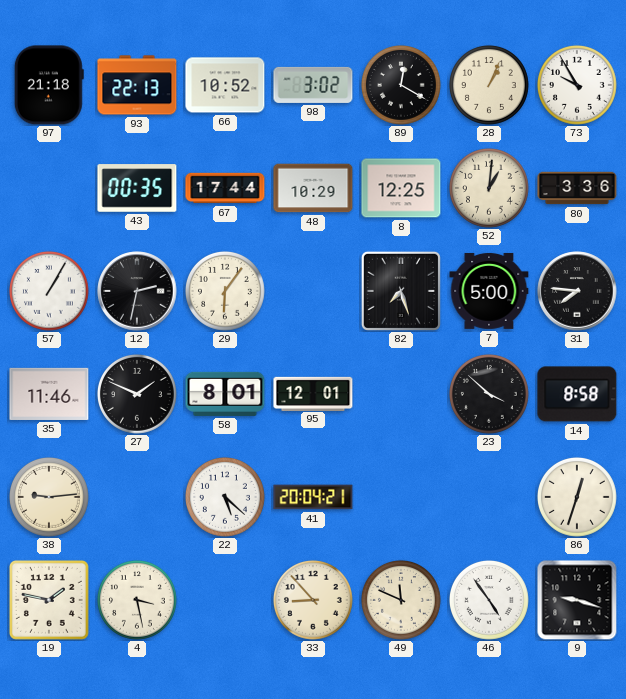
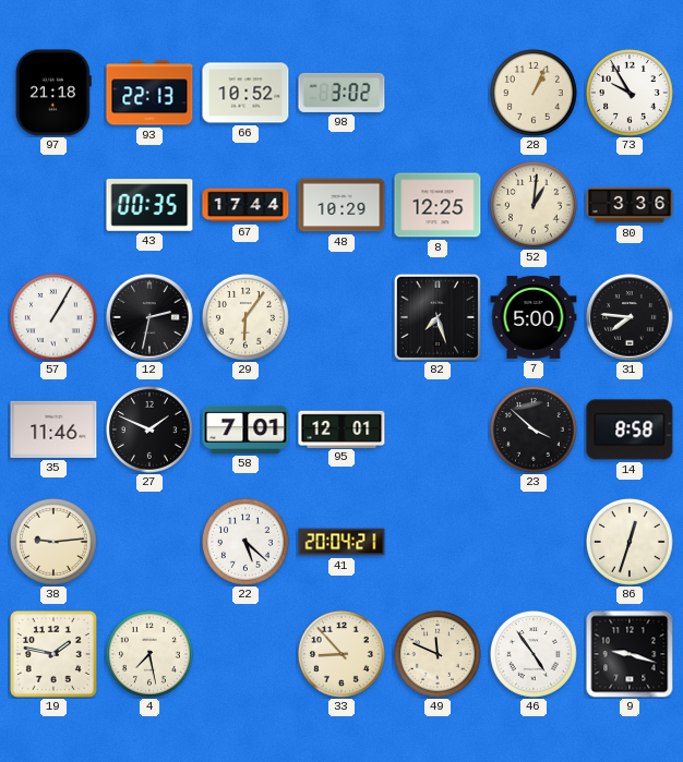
89: 12:20 -> none (401, 85)
58: 8:01 -> 7:01 (245, 430)
4: 3:28 -> 7:28 (149, 654)
